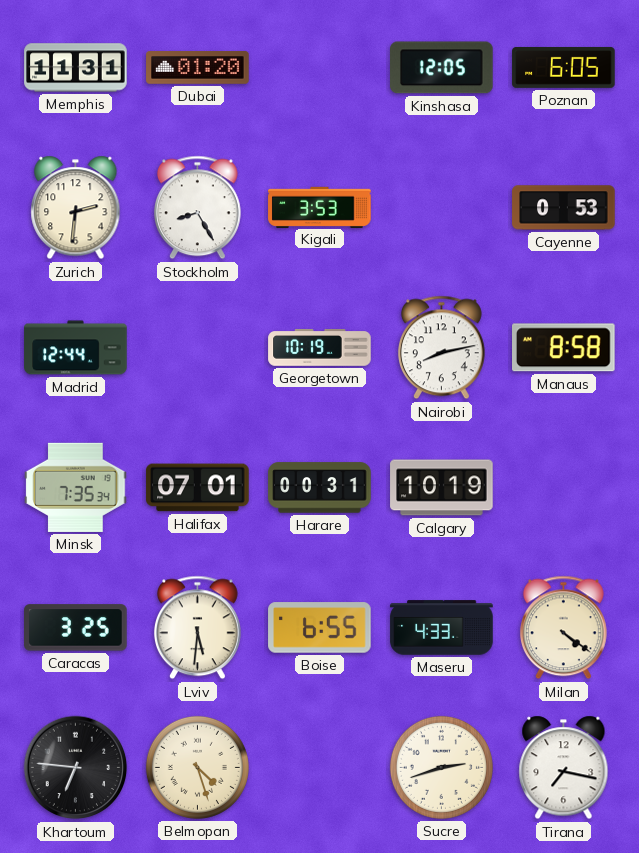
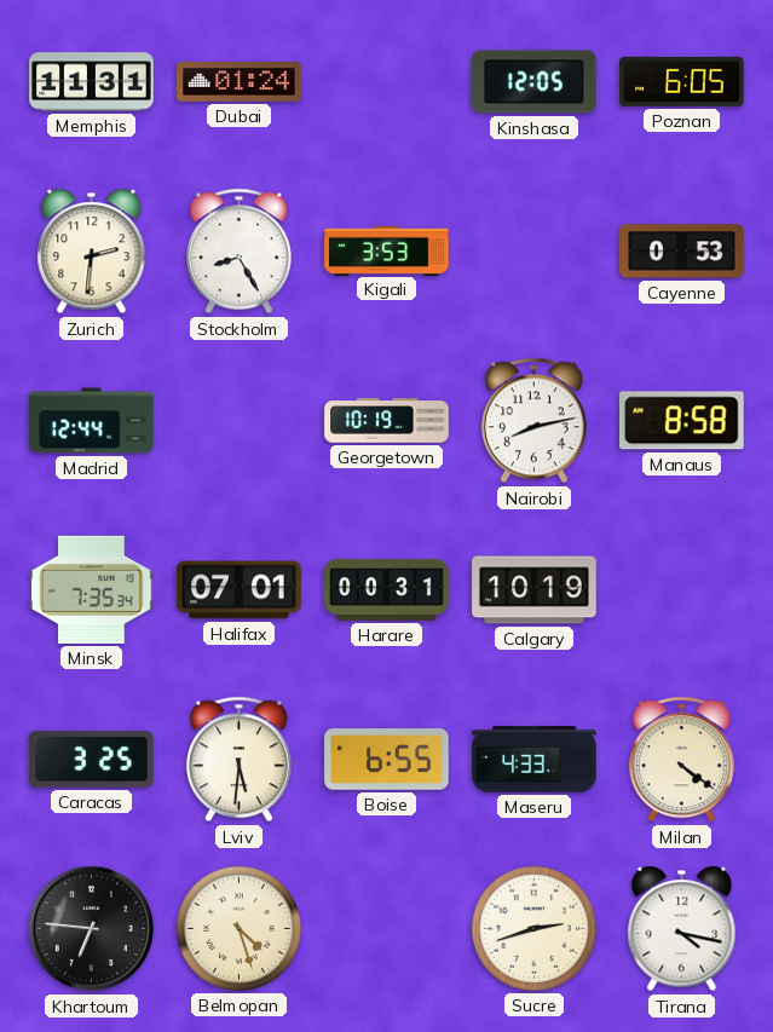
Dubai: 01:20 -> 01:24 (240, 82)
Tirana: 7:17 -> 4:17 (682, 929)
